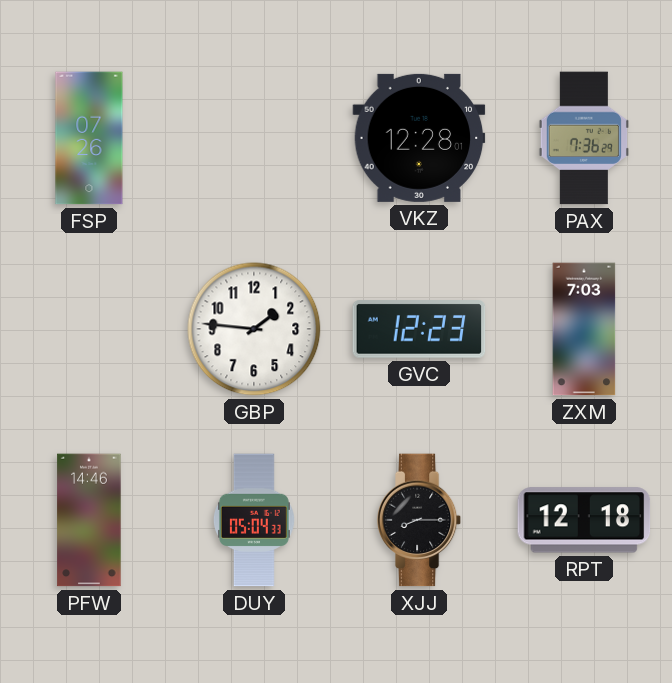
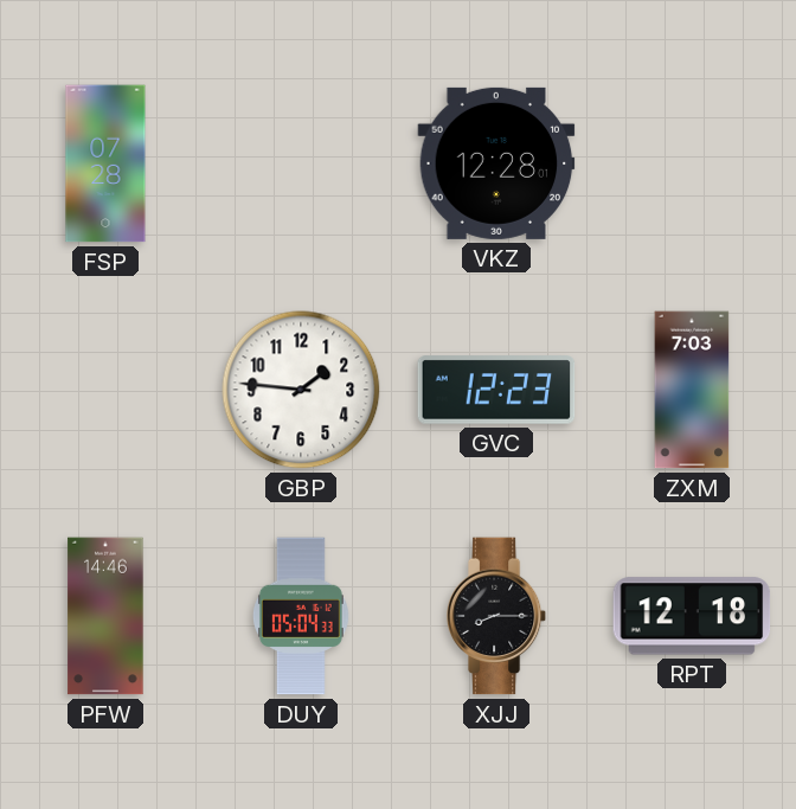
FSP: 07:26 -> 07:28 (105, 163)
PAX: 7:36 -> none (584, 138)
